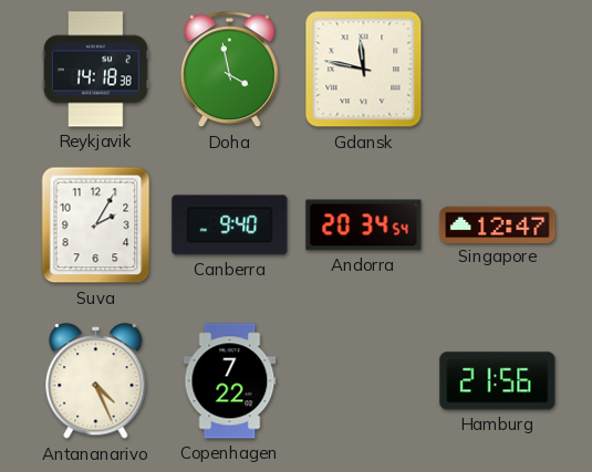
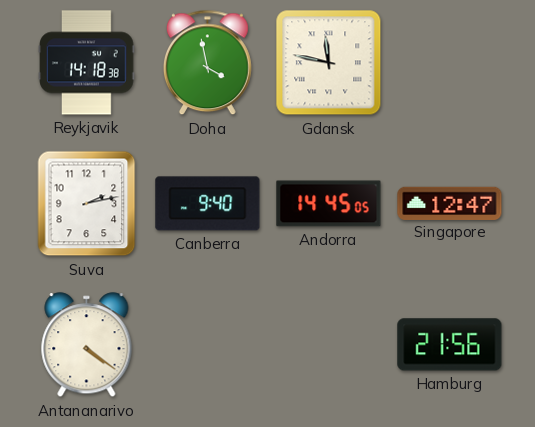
Suva: 2:05 -> 2:13 (87, 204)
Andorra: 20:34 -> 14:45 (329, 204)
Antananarivo: 4:26 -> 4:21 (87, 345)
Copenhagen: 7:22 -> none (230, 381)
